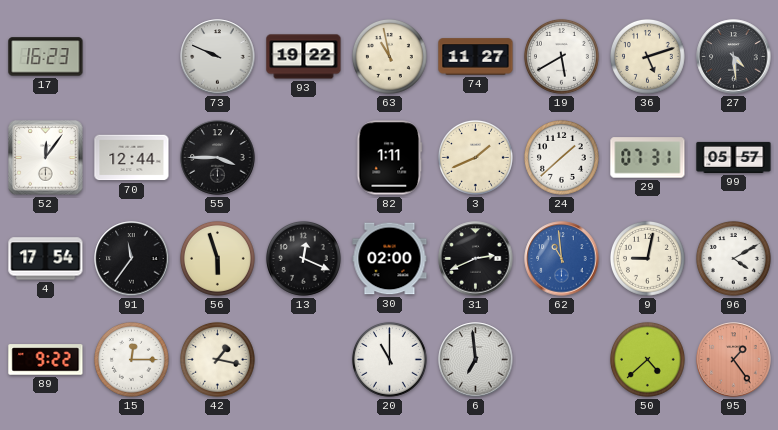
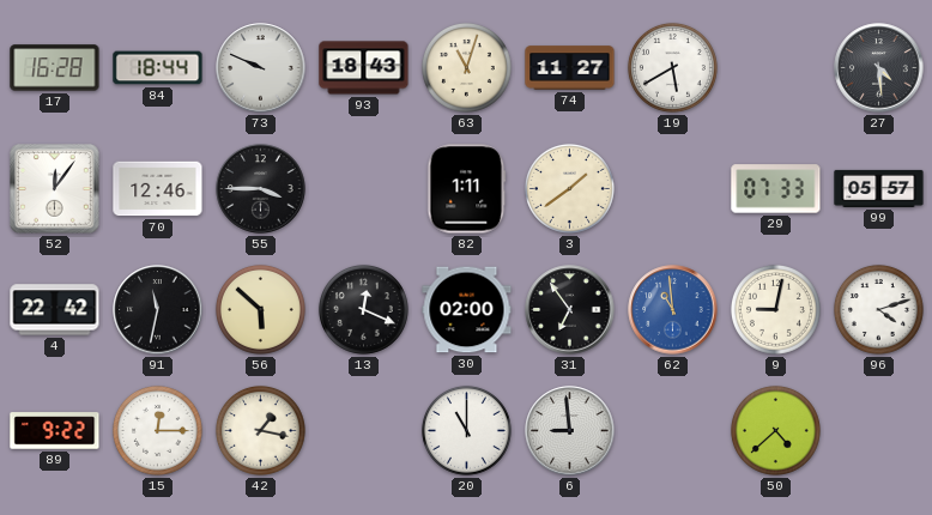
17: 16:23 -> 16:28 (55, 68)
84: none -> 18:44 (158, 68)
93: 19:22 -> 18:43 (364, 68)
63: 10:58 -> 11:03 (467, 68)
36: 5:12 -> none (648, 57)
70: 12:44 -> 12:46 (158, 189)
3: 1:41 -> 1:39 (570, 189)
24: 1:38 -> none (562, 158)
29: 07:31 -> 07:33 (776, 189)
4: 17:54 -> 22:42 (55, 310)
91: 11:36 -> 11:32 (158, 310)
56: 5:57 -> 5:52 (261, 310)
31: 2:41 -> 6:54 (570, 310)
96: 4:10 -> 4:12 (879, 310)
6: 6:59 -> 8:59 (570, 431)
95: 1:24 -> none (734, 360)
